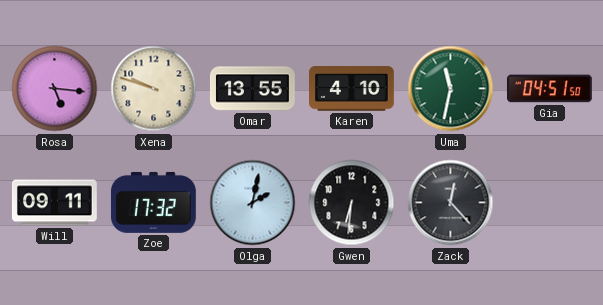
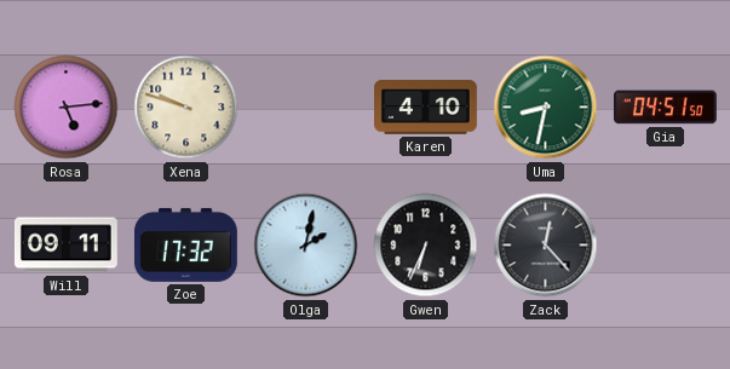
Rosa: 5:16 -> 5:14 (67, 108)
Omar: 13:55 -> none (252, 89)
Uma: 11:32 -> 8:32 (546, 108)
Gwen: 6:31 -> 6:34 (426, 246)
